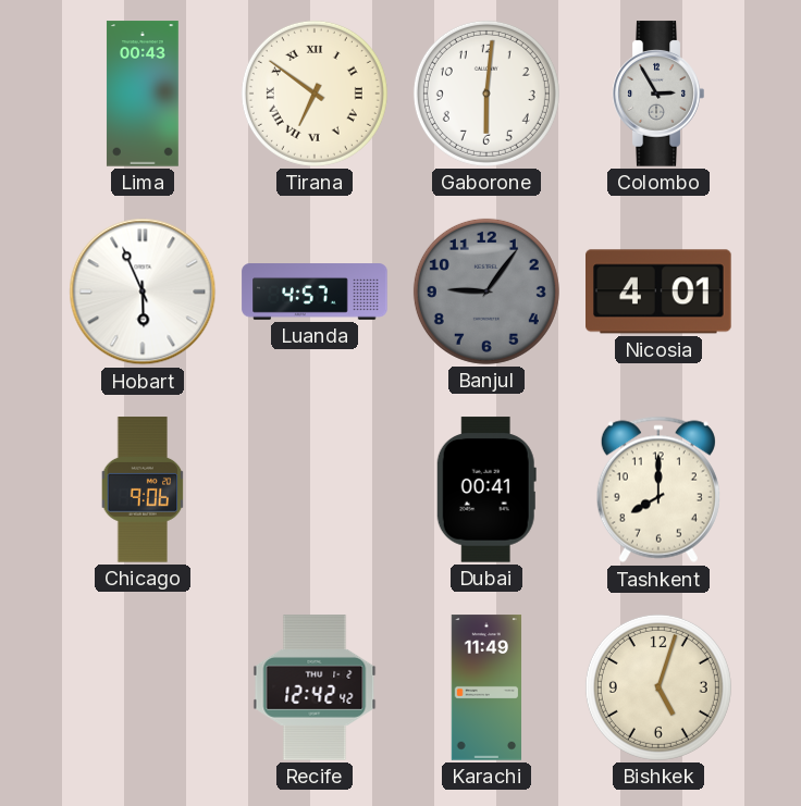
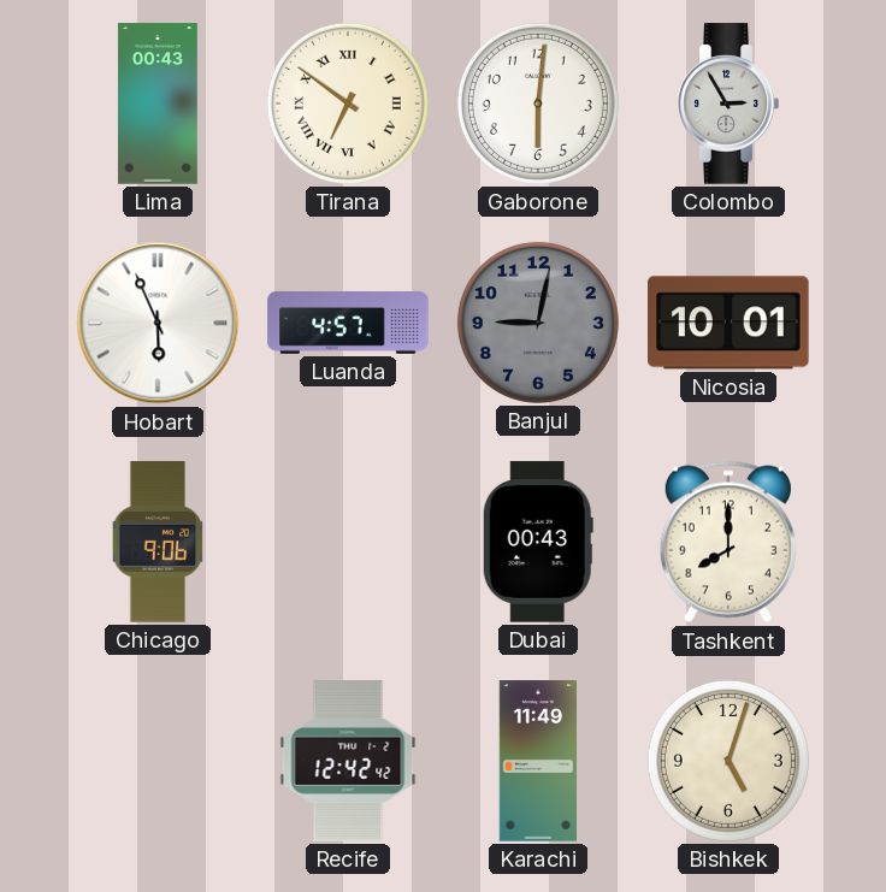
Banjul: 9:06 -> 9:02 (538, 323)
Nicosia: 4:01 -> 10:01 (728, 323)
Dubai: 00:41 -> 00:43 (538, 542)
